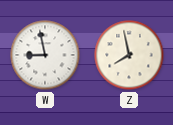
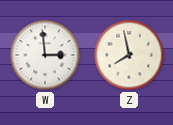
W: 8:58 -> 2:59 (45, 55)
